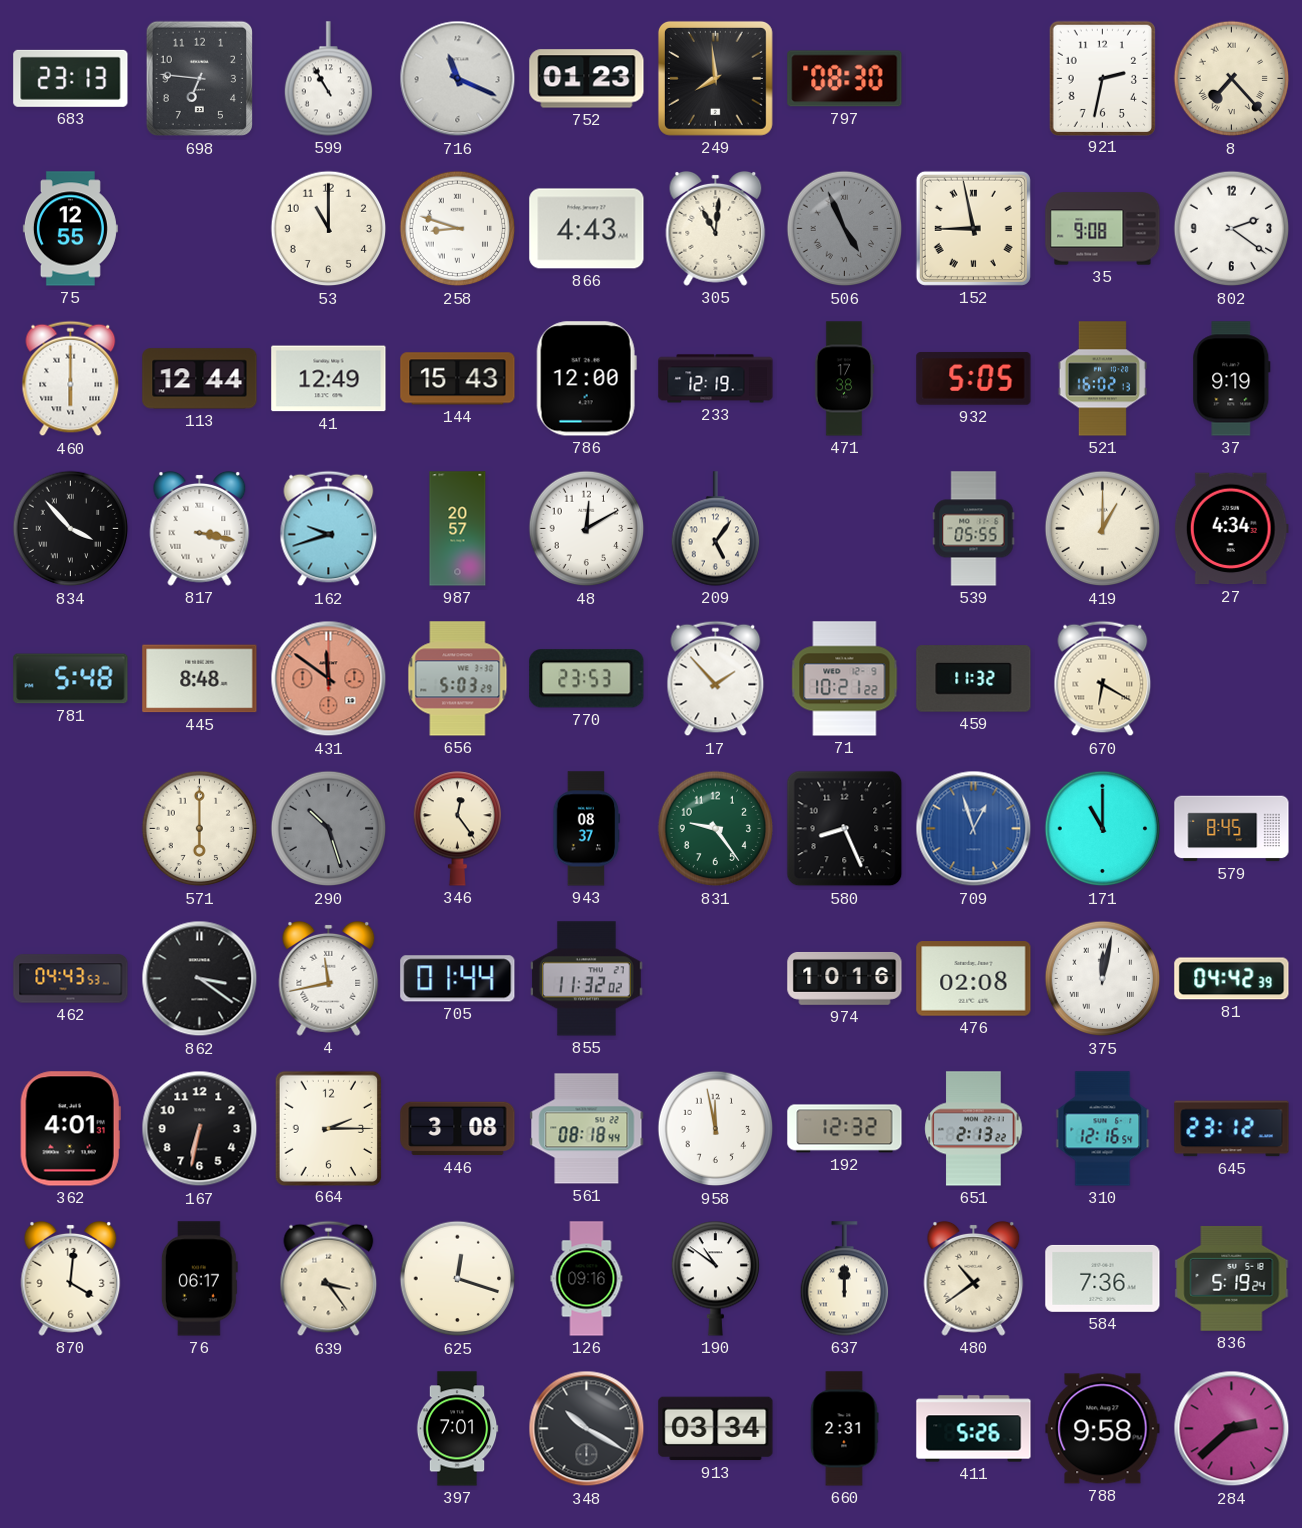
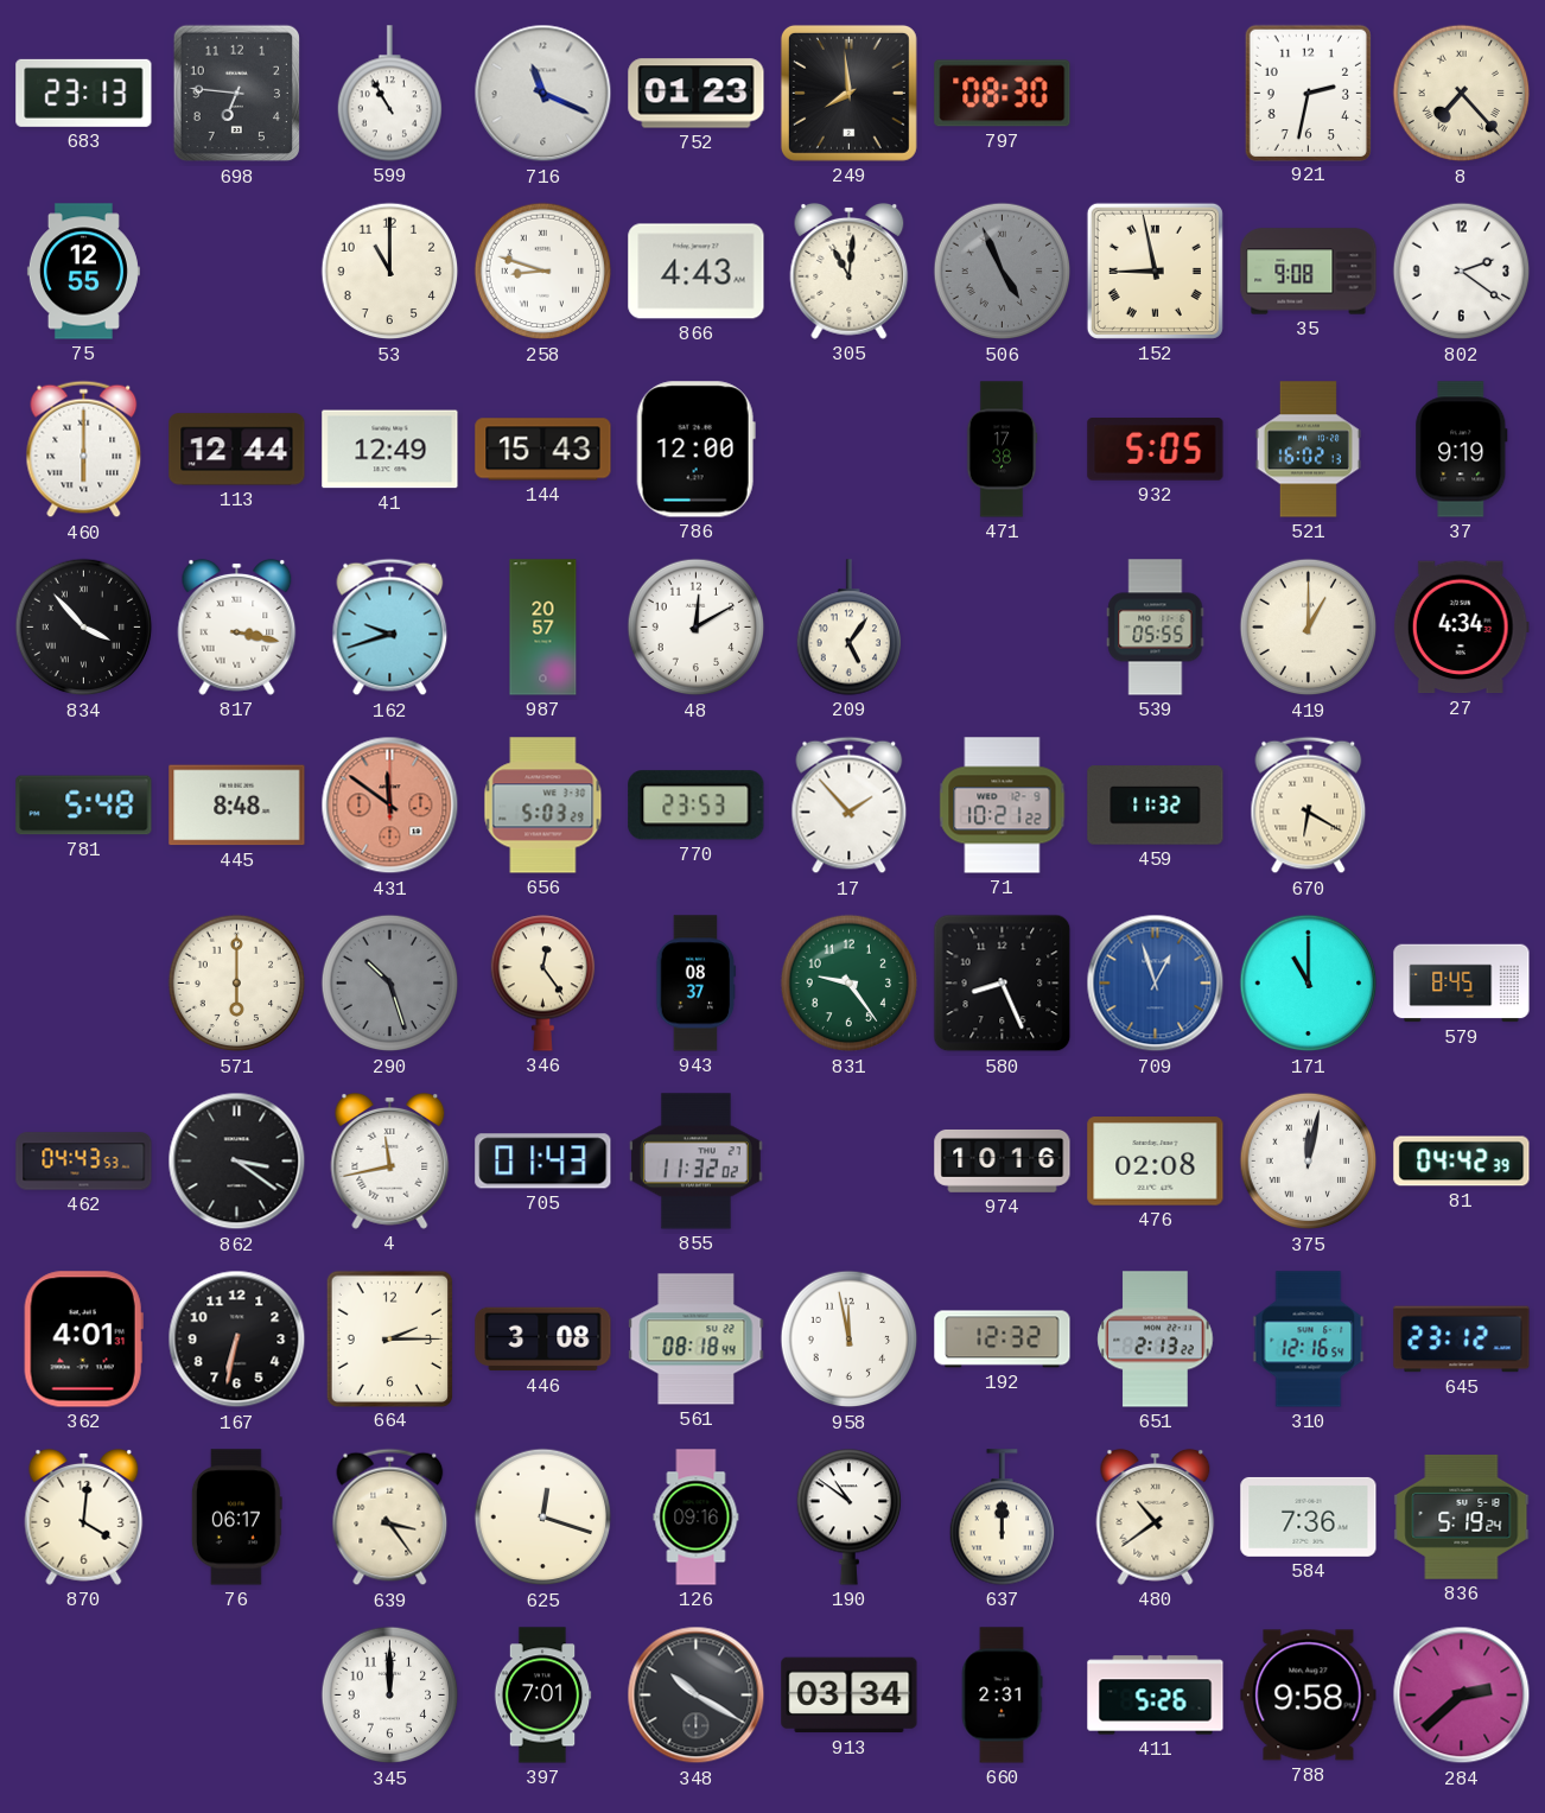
233: 12:19 -> none (716, 379)
705: 01:44 -> 01:43 (543, 1162)
345: none -> 12:00 (390, 1696)
